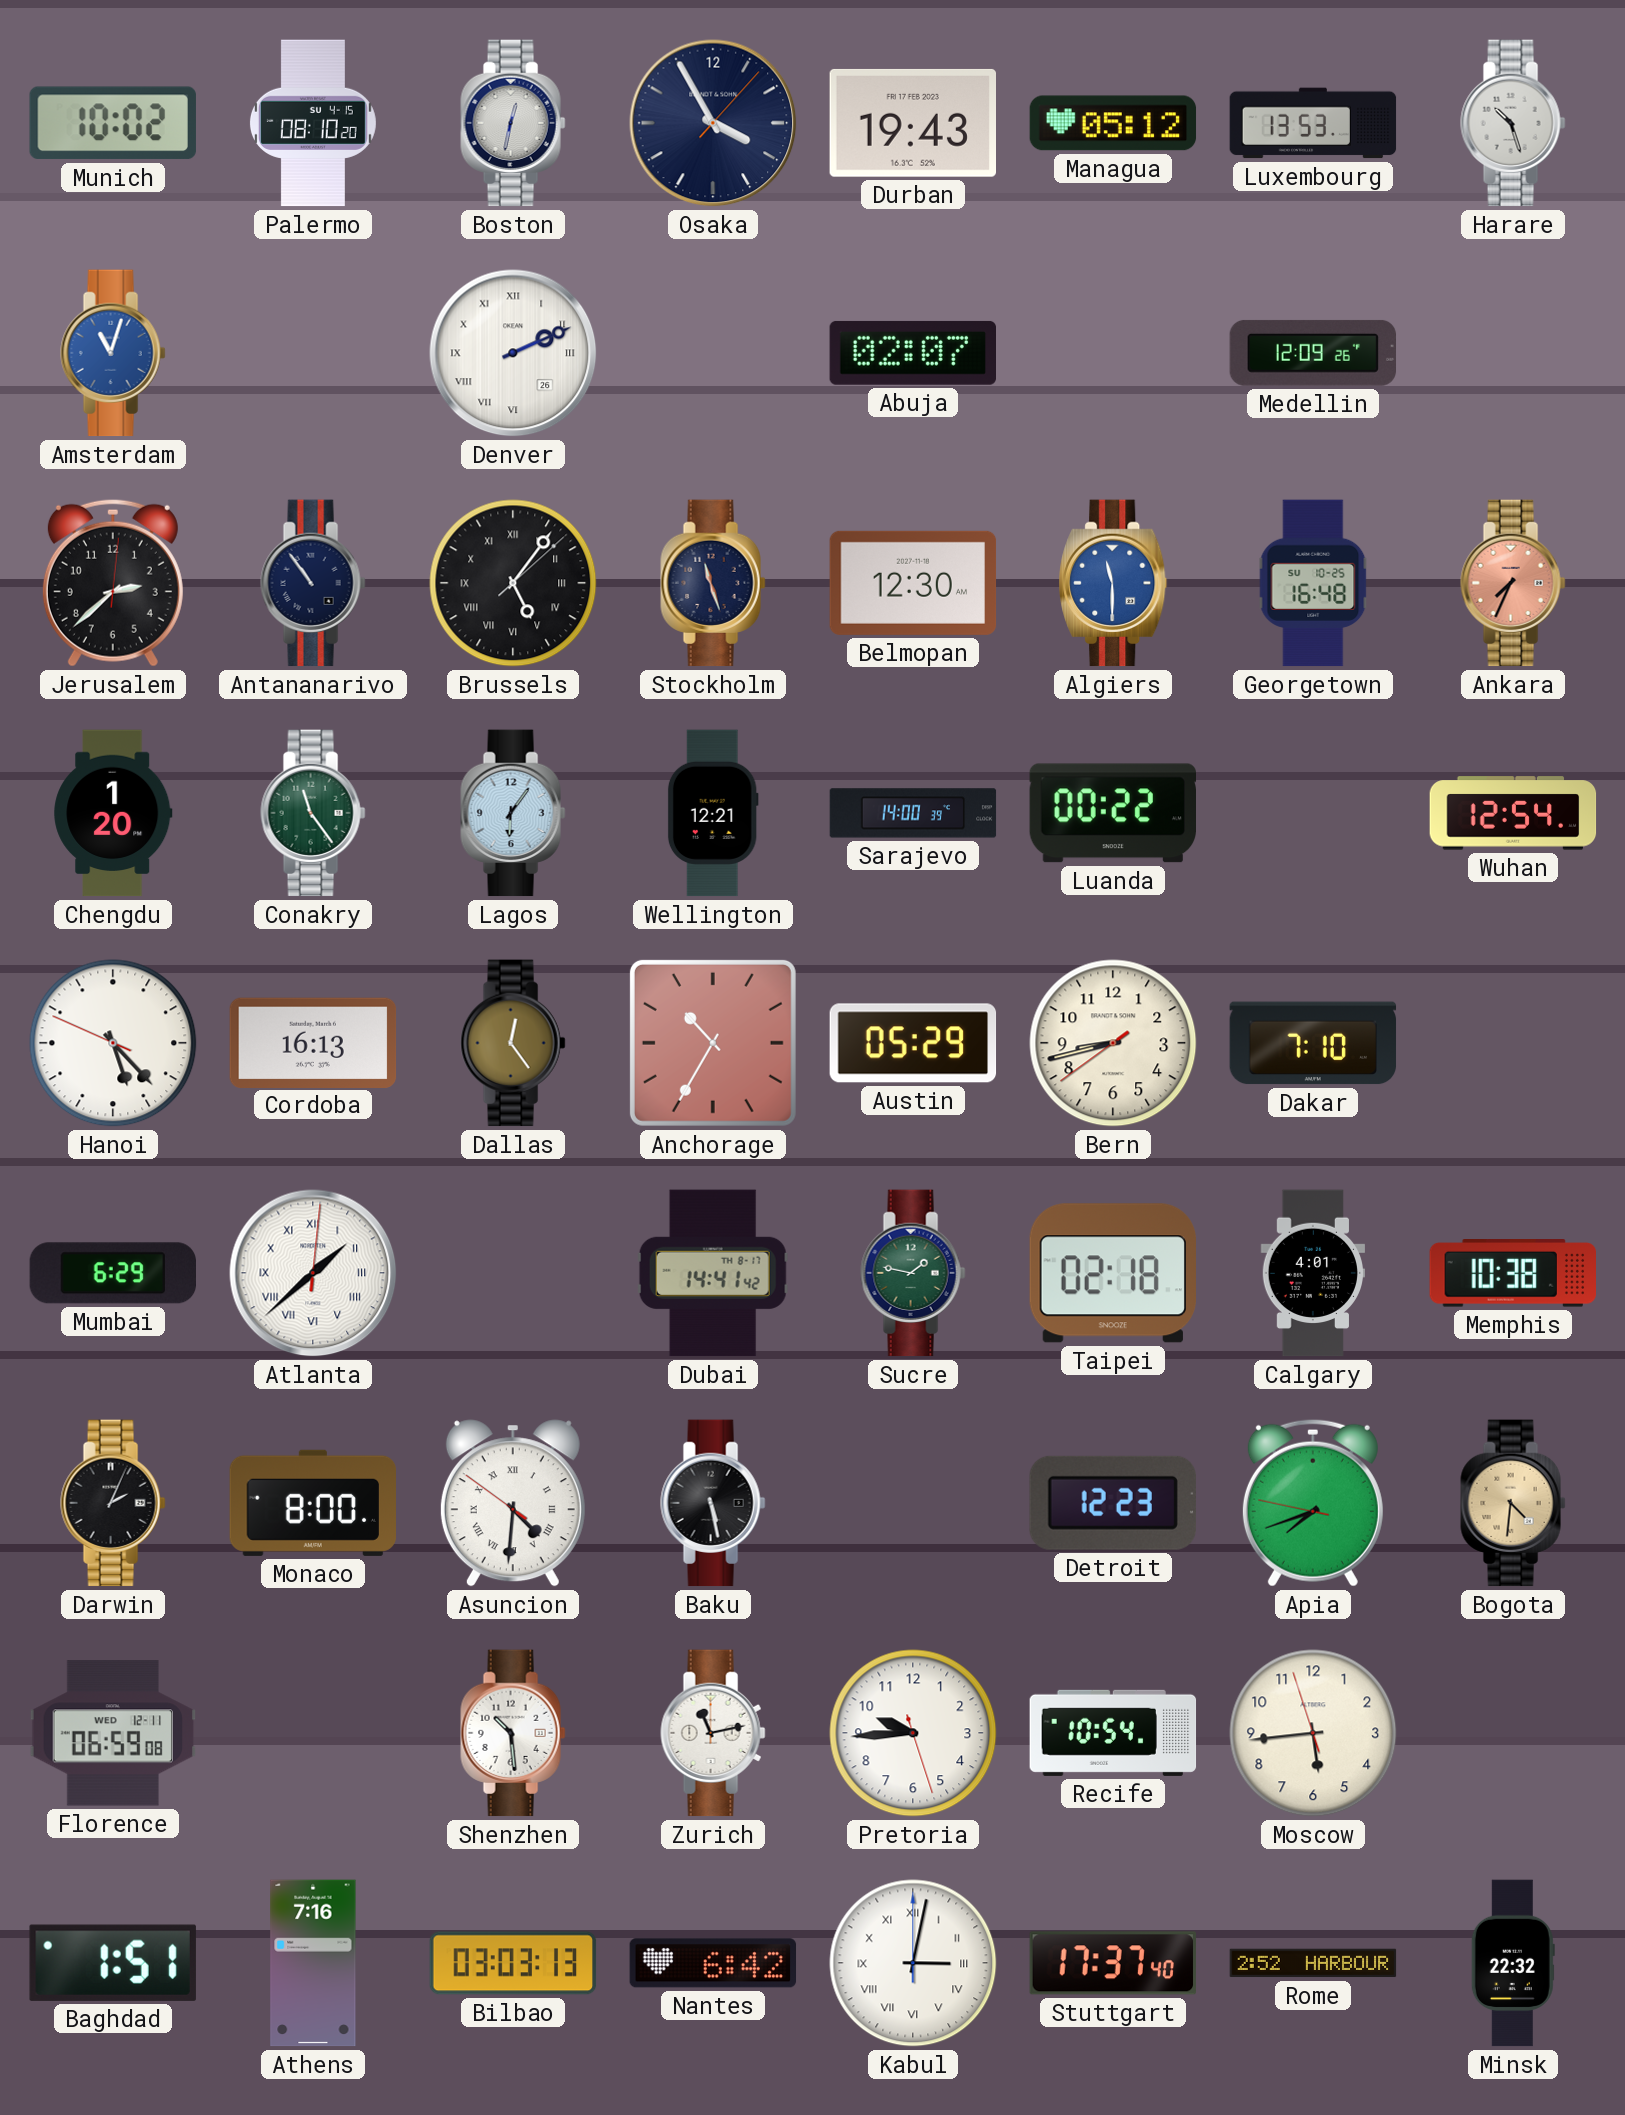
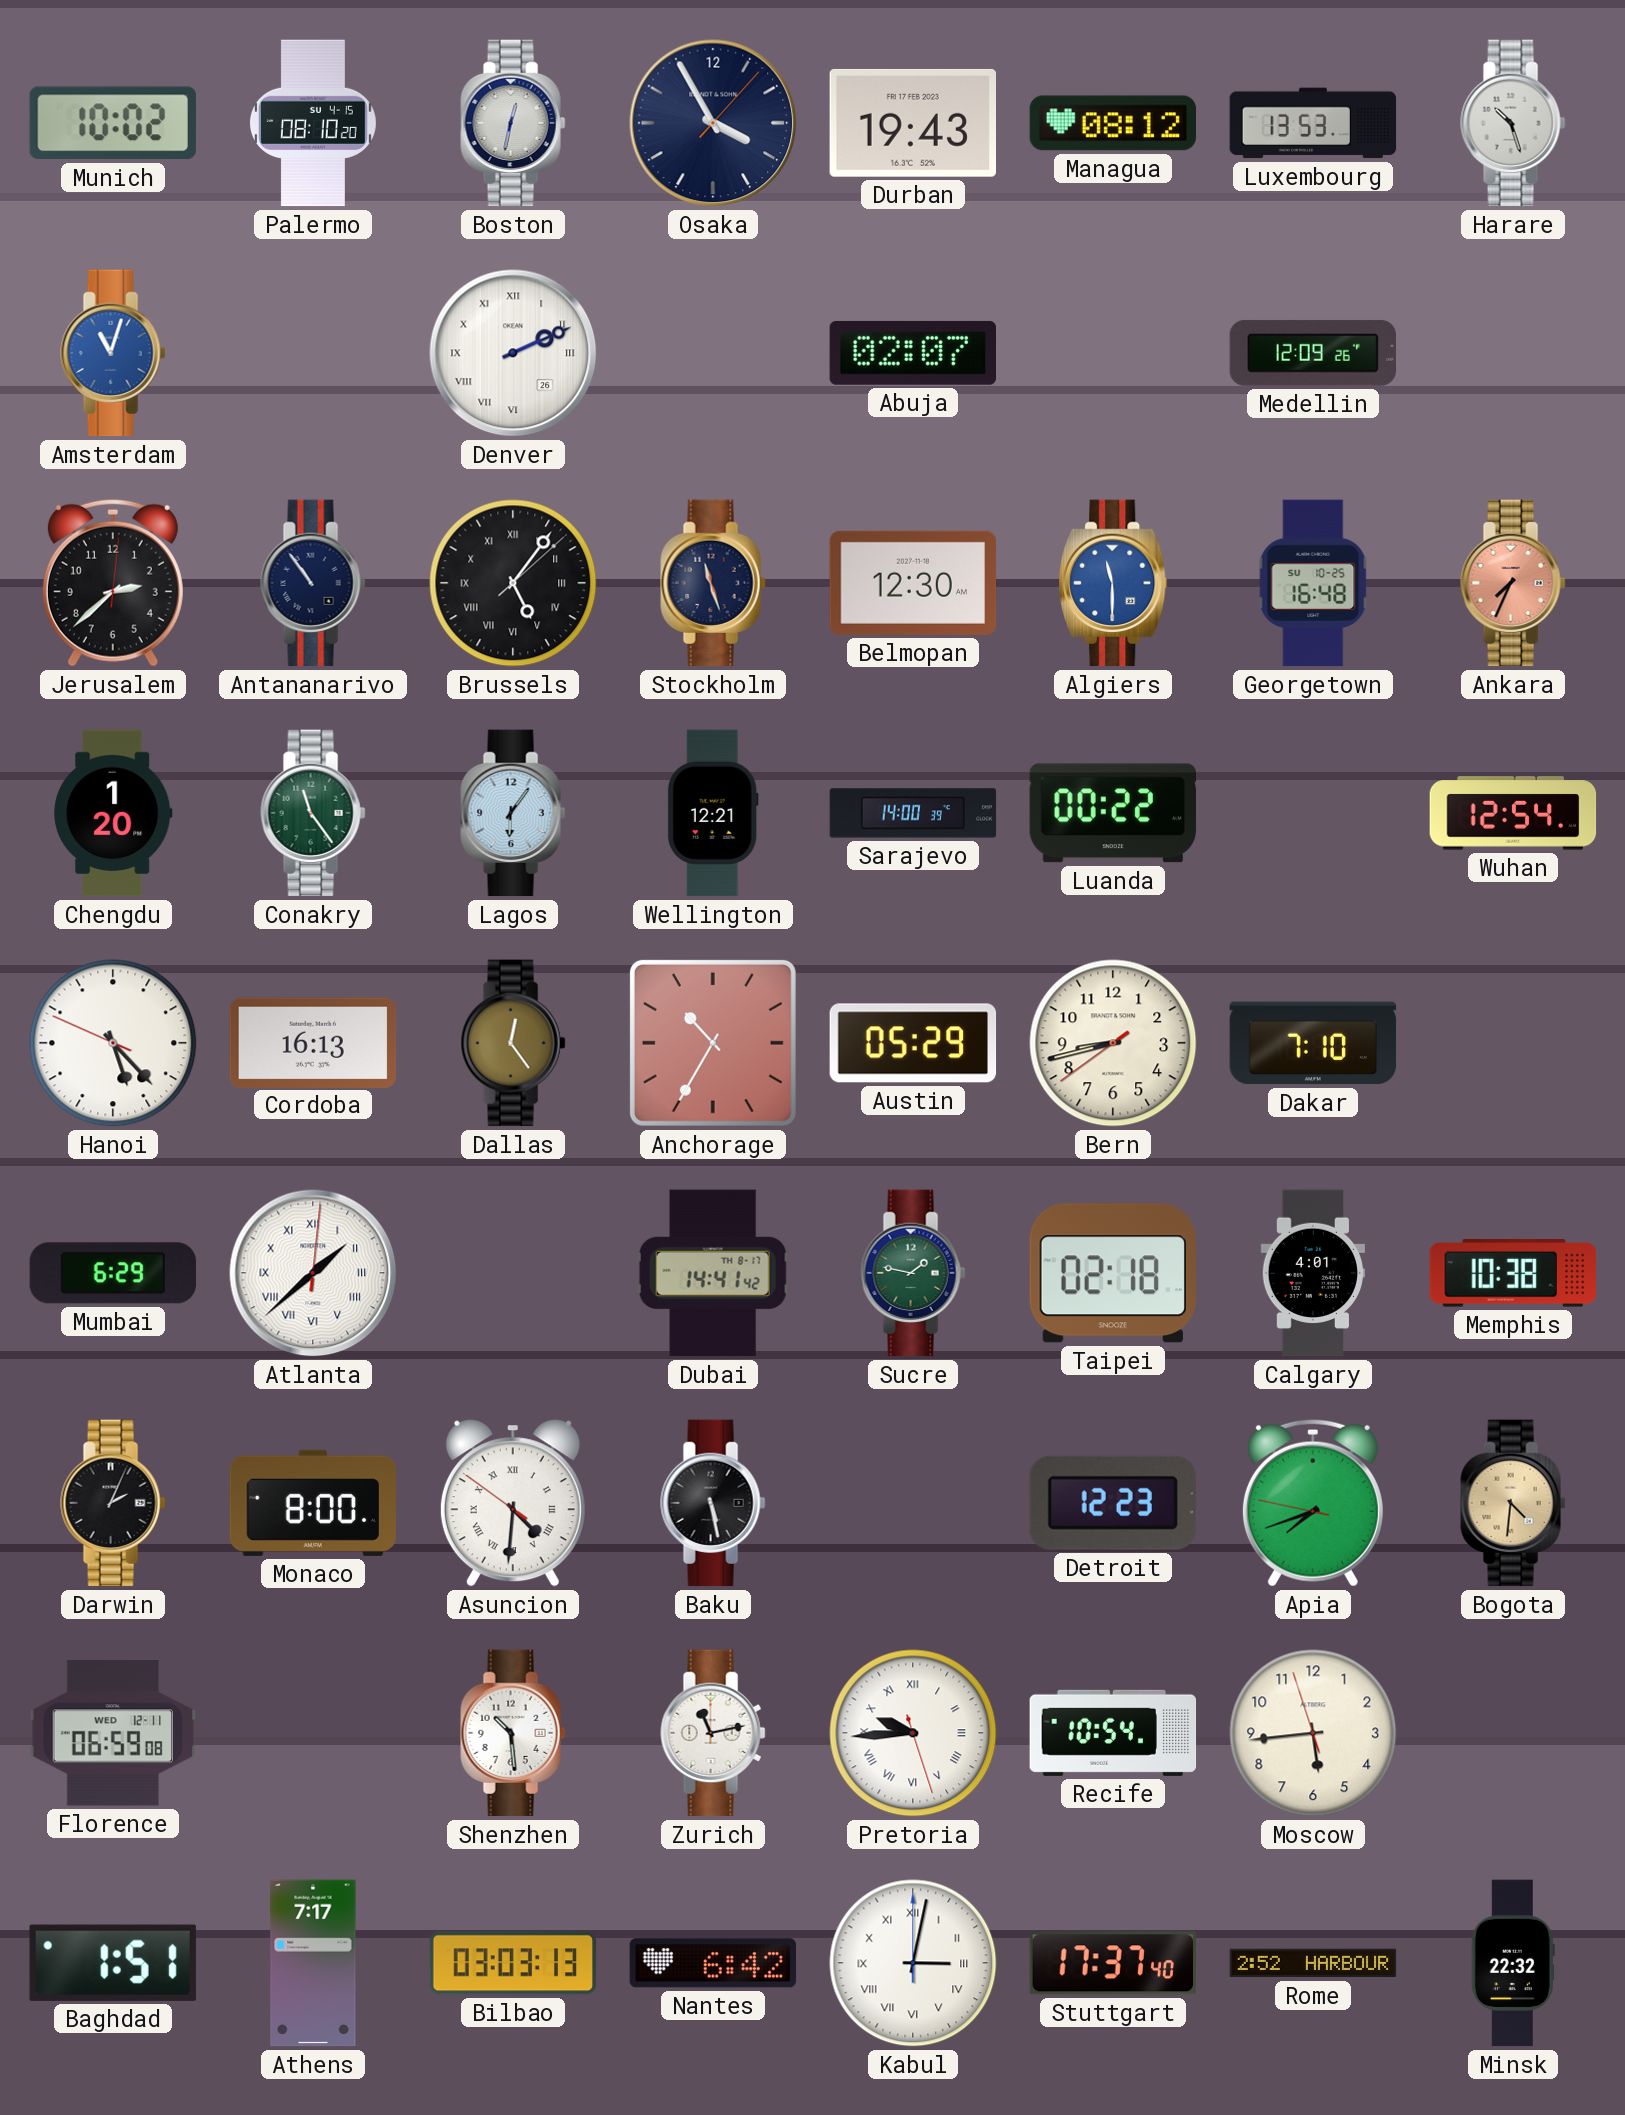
Managua: 05:12 -> 08:12 (1113, 123)
Pretoria numerals: Arabic -> Roman (913, 1733)
Athens: 7:16 -> 7:17 (313, 1963)
